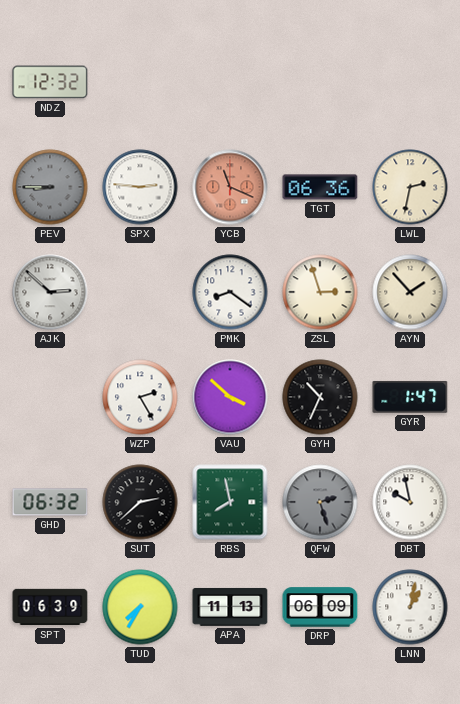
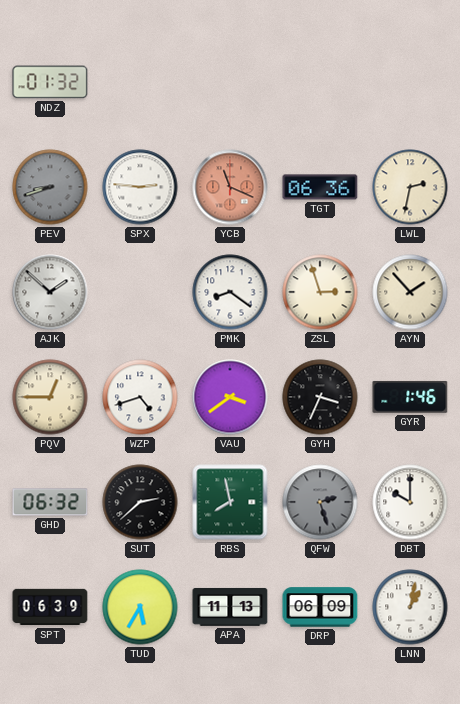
NDZ: 12:32 -> 01:32 (50, 82)
PEV: 8:45 -> 8:42 (50, 187)
AJK: 2:52 -> 1:52 (50, 292)
PQV: none -> 12:45 (50, 397)
WZP: 2:25 -> 4:42 (140, 397)
VAU: 3:52 -> 3:39 (230, 397)
GYH: 10:34 -> 3:34 (320, 397)
GYR: 1:47 -> 1:46 (410, 397)
DBT: 9:58 -> 10:00 (410, 502)
TUD: 7:35 -> 5:35 (140, 607)
